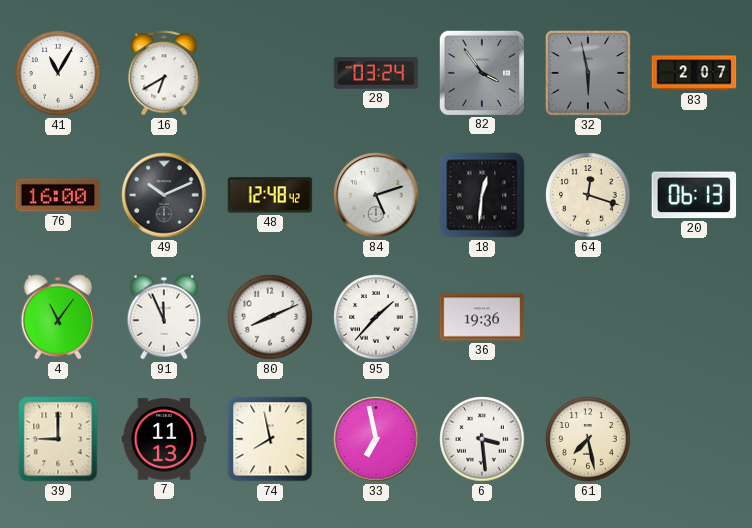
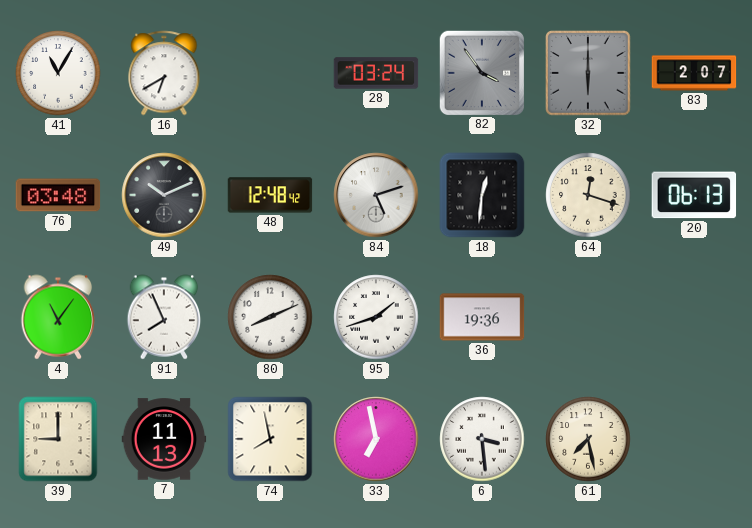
32: 5:58 -> 6:00 (588, 73)
76: 16:00 -> 03:48 (58, 195)
91: 11:56 -> 7:56 (164, 317)
95: 1:37 -> 1:42 (376, 317)
